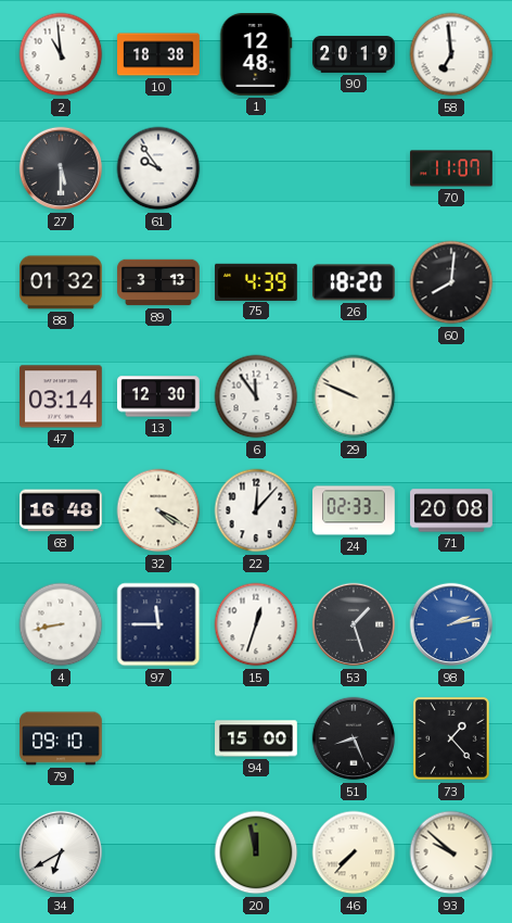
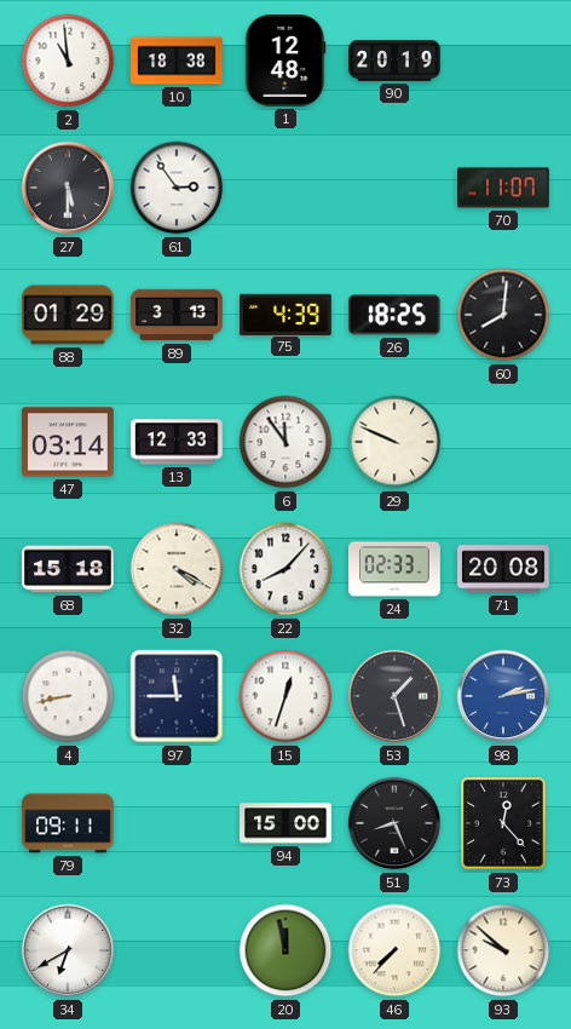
58: 6:59 -> none (451, 54)
61: 9:54 -> 2:54 (177, 188)
88: 01:32 -> 01:29 (69, 315)
26: 18:20 -> 18:25 (394, 315)
13: 12:30 -> 12:33 (178, 442)
68: 16:48 -> 15:18 (69, 569)
22: 12:07 -> 8:07 (285, 569)
79: 09:10 -> 09:11 (69, 823)
73: 1:23 -> 12:23 (504, 824)
